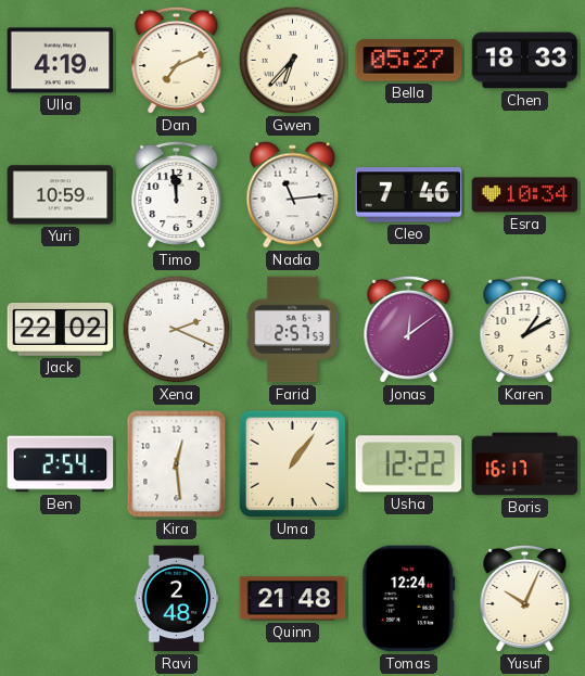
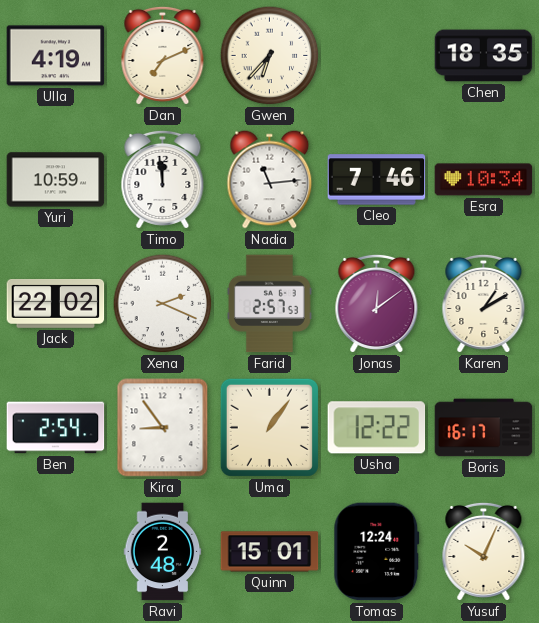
Bella: 05:27 -> none (409, 61)
Chen: 18:33 -> 18:35 (484, 56)
Kira: 12:29 -> 8:54 (163, 428)
Quinn: 21:48 -> 15:01 (270, 552)
